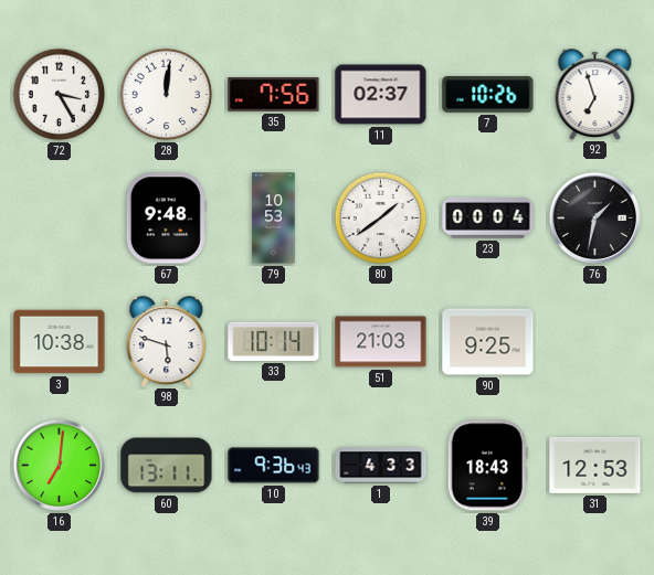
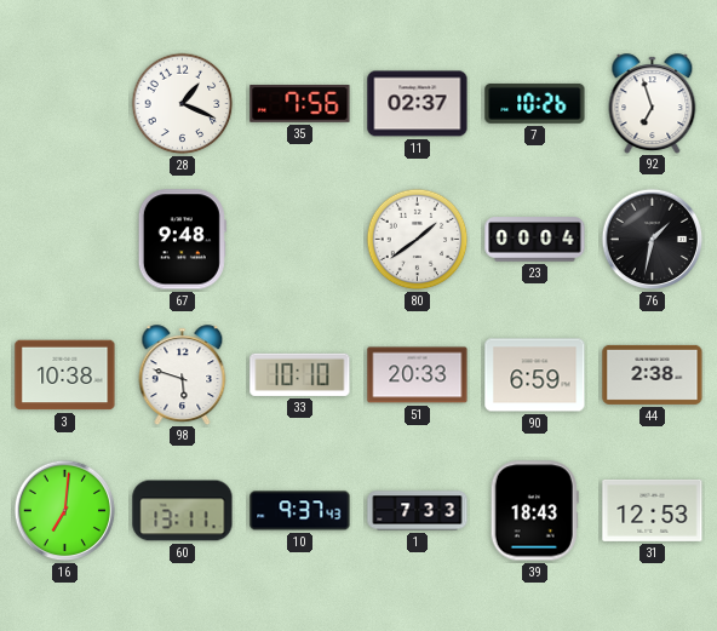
72: 3:25 -> none (60, 95)
28: 12:01 -> 1:19 (183, 104)
79: 10:53 -> none (274, 219)
33: 10:14 -> 10:10 (300, 374)
51: 21:03 -> 20:33 (418, 375)
90: 9:25 -> 6:59 (535, 375)
44: none -> 2:38 (653, 374)
10: 9:36 -> 9:37 (300, 511)
1: 4:33 -> 7:33 (418, 511)
